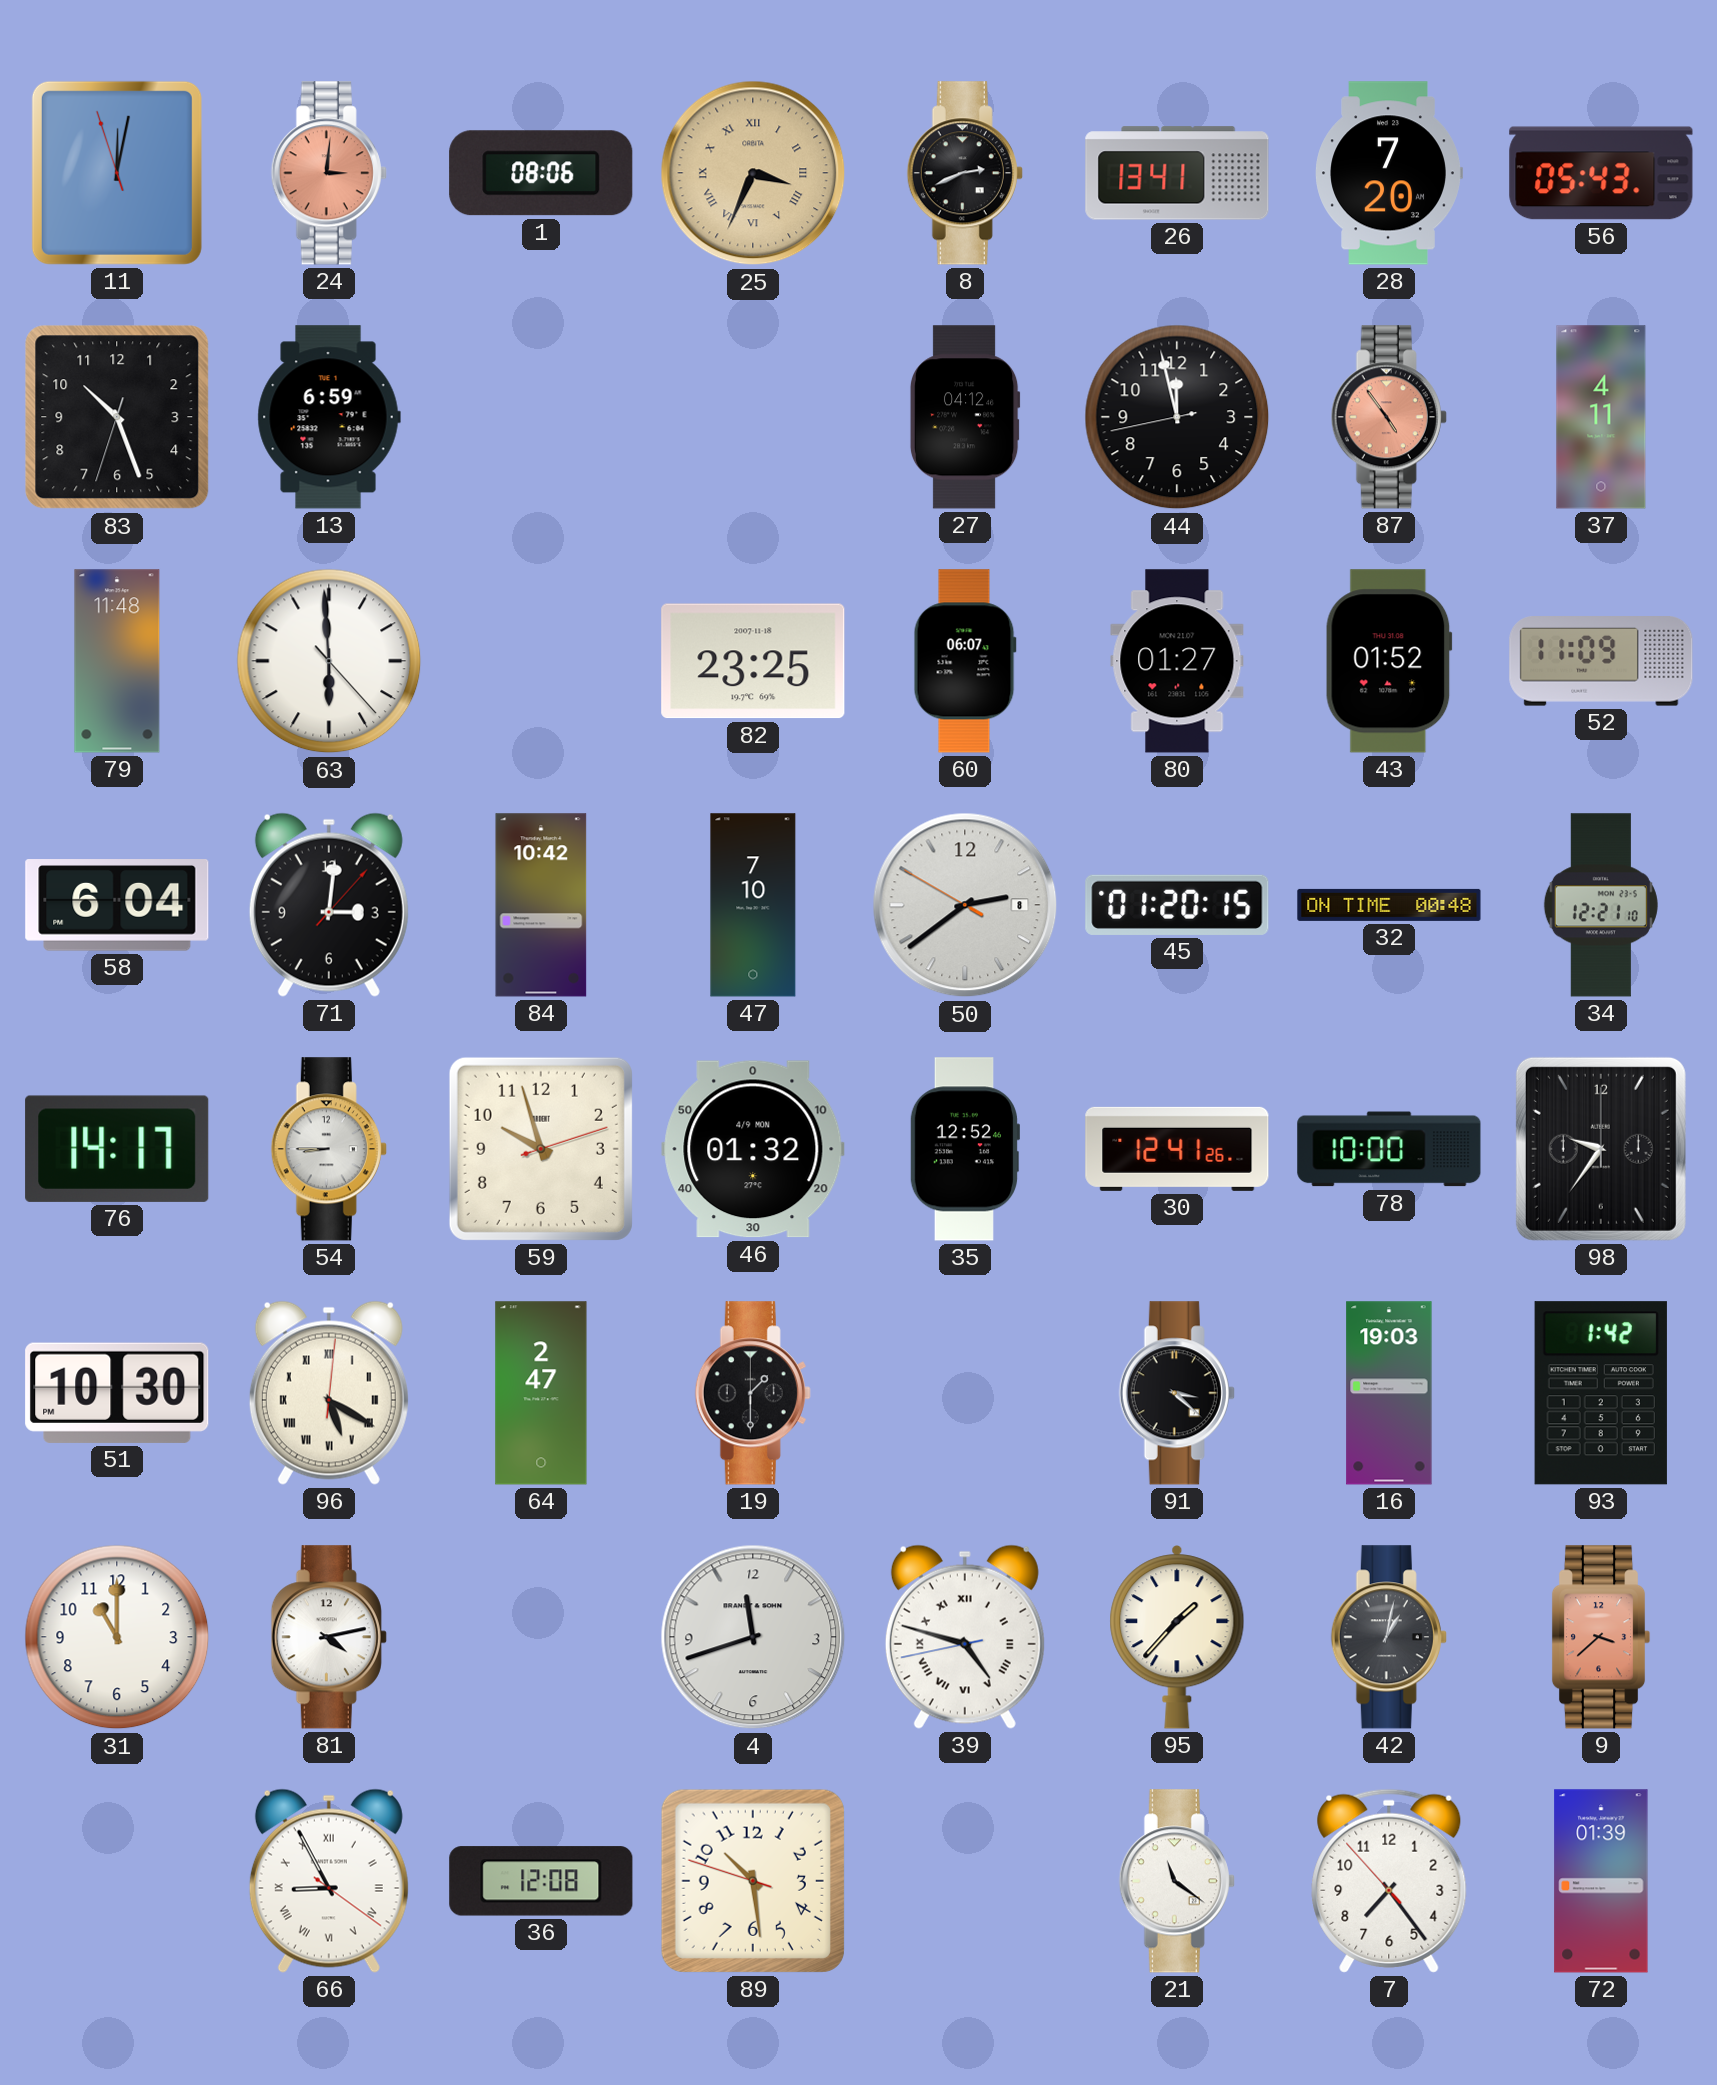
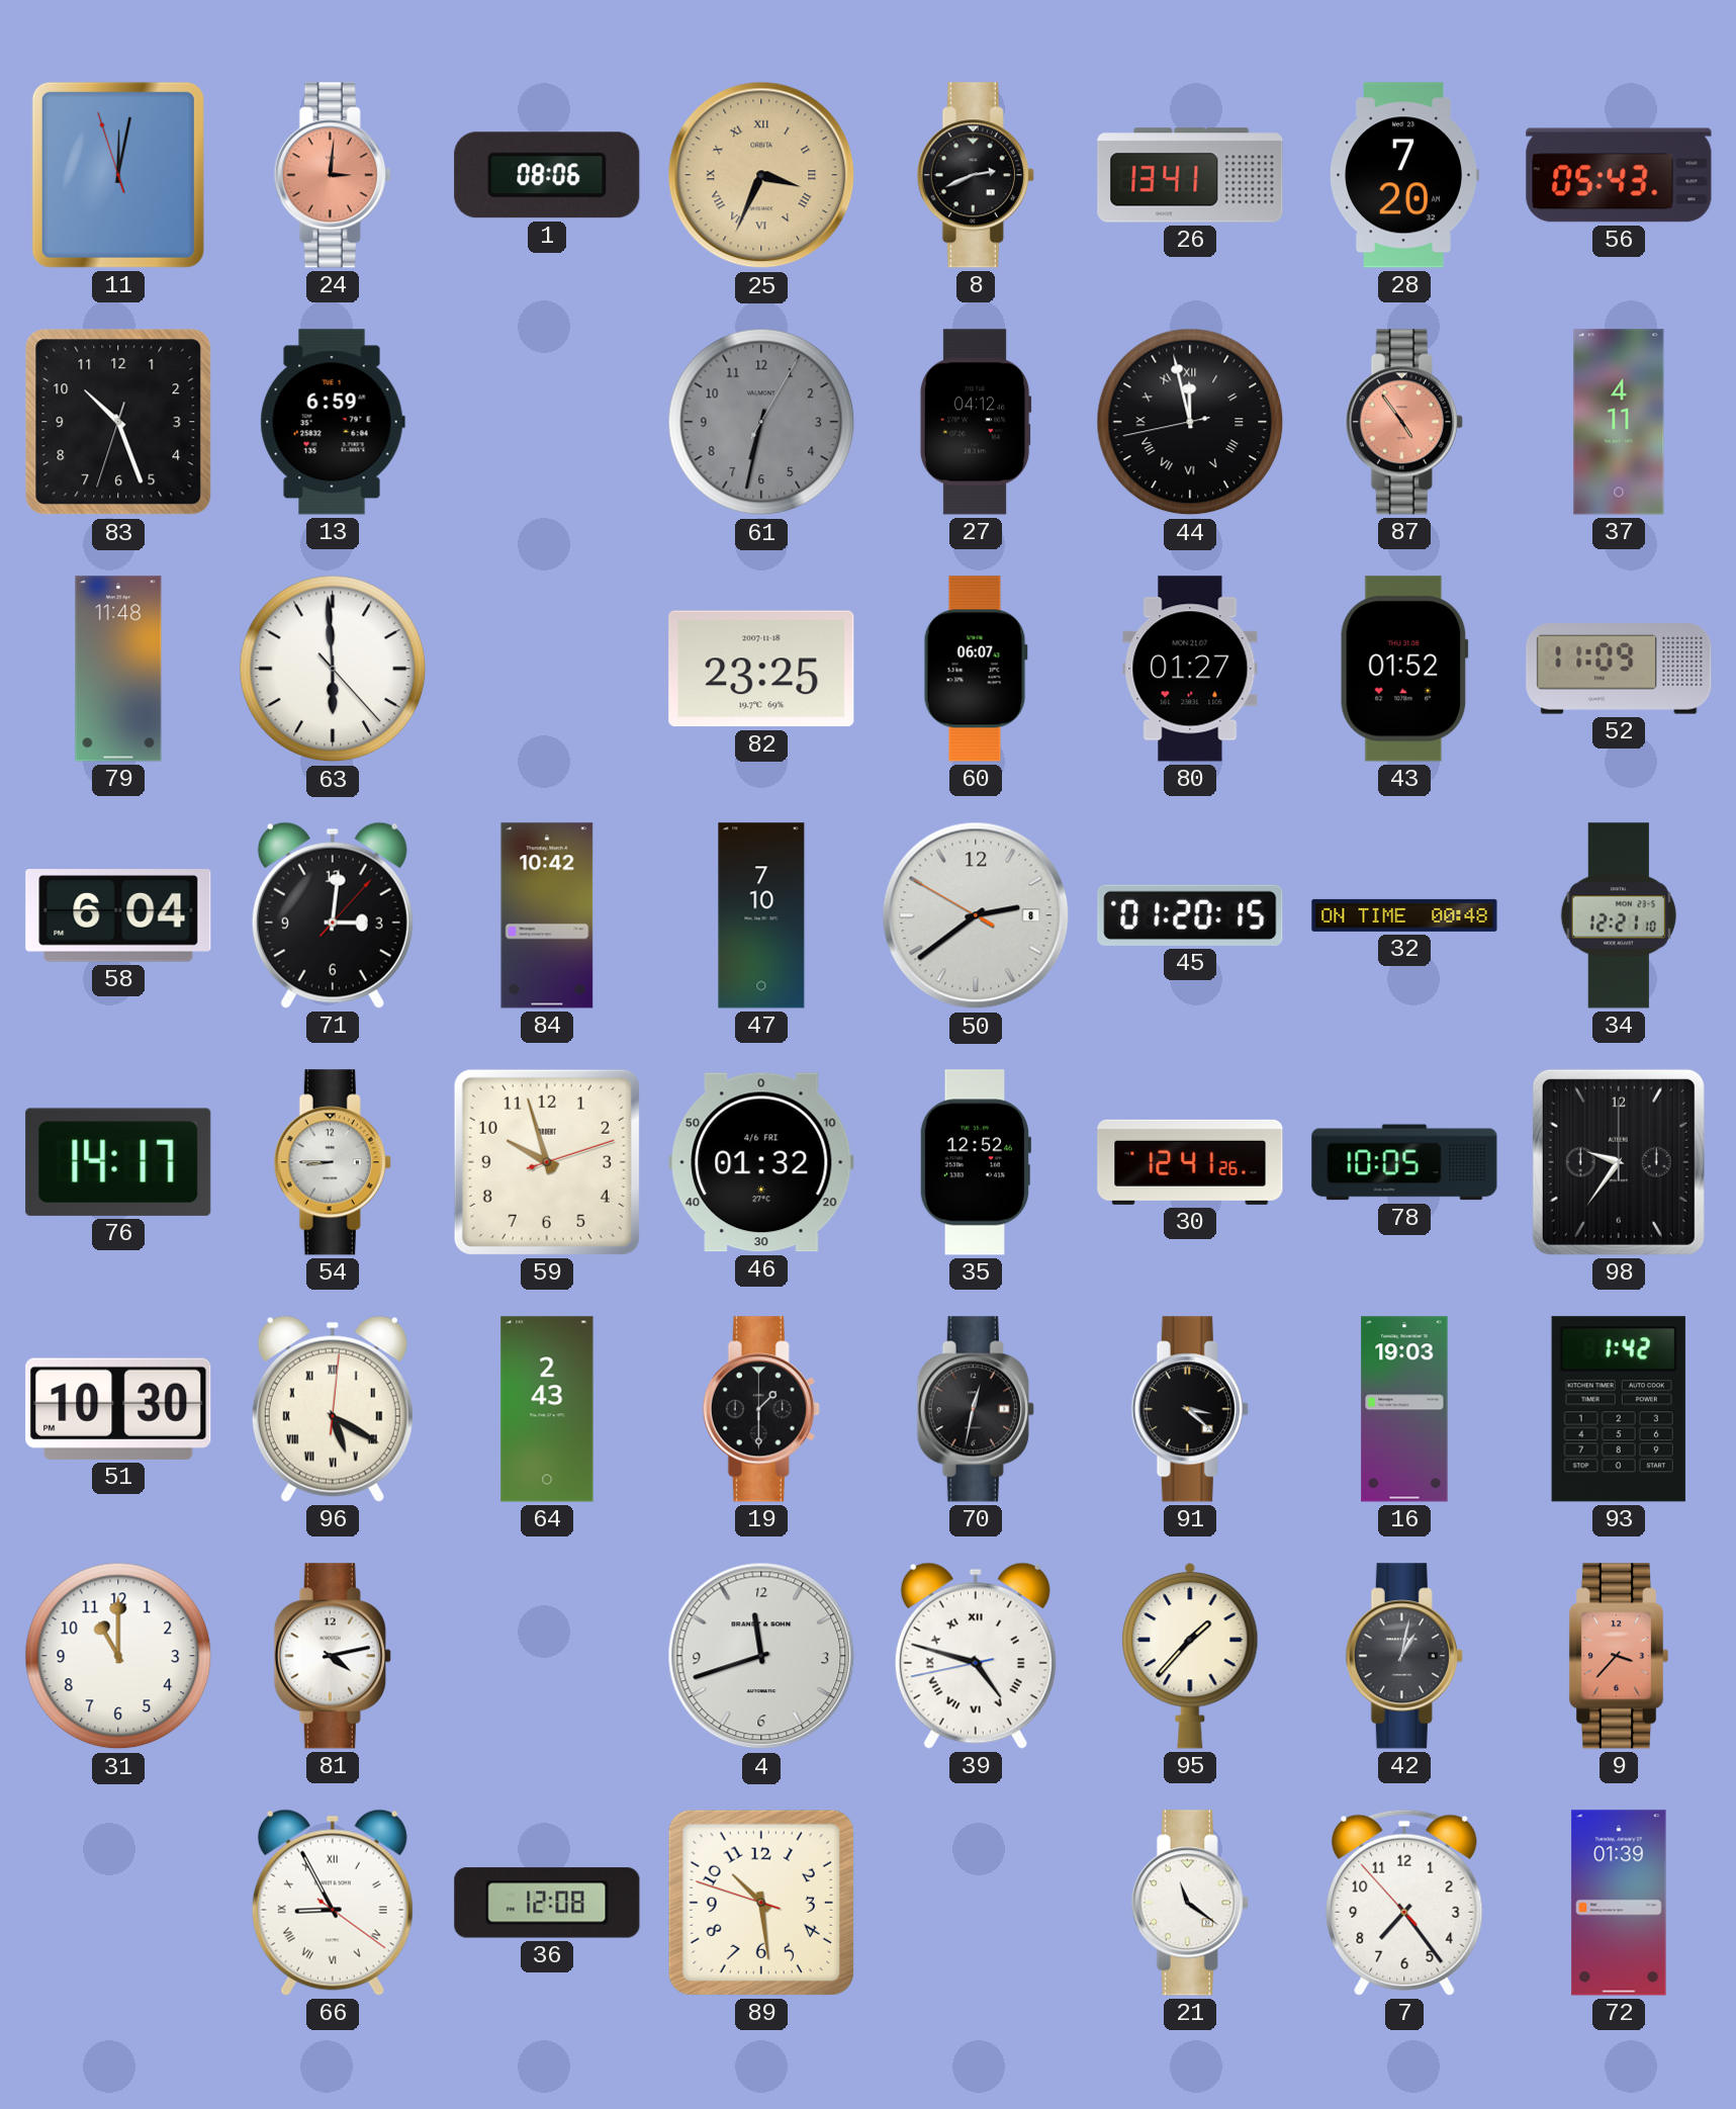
61: none -> 6:32 (761, 422)
44 numerals: Arabic -> Roman (1190, 422)
46 date: 4/9 MON -> 4/6 FRI (761, 1162)
78: 10:00 -> 10:05 (1404, 1162)
64: 2:47 -> 2:43 (547, 1409)
70: none -> 12:32 (976, 1409)
9: 3:38 -> 3:37 (1619, 1656)
